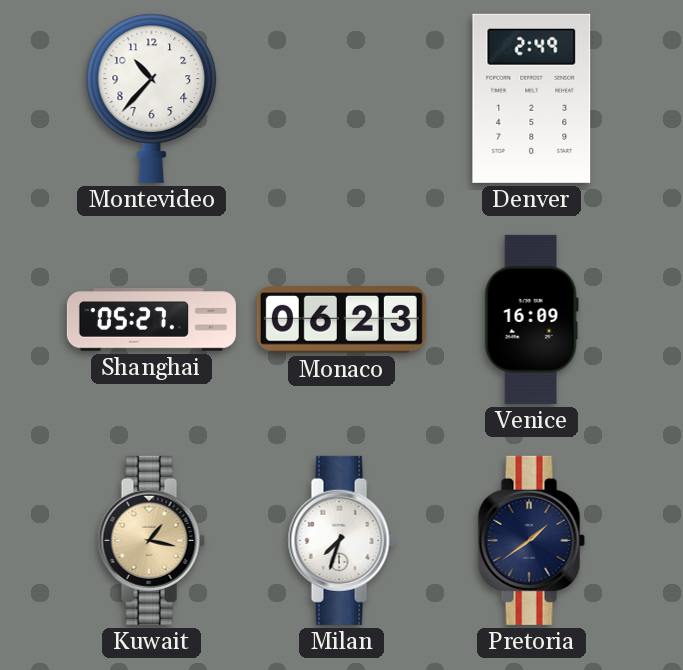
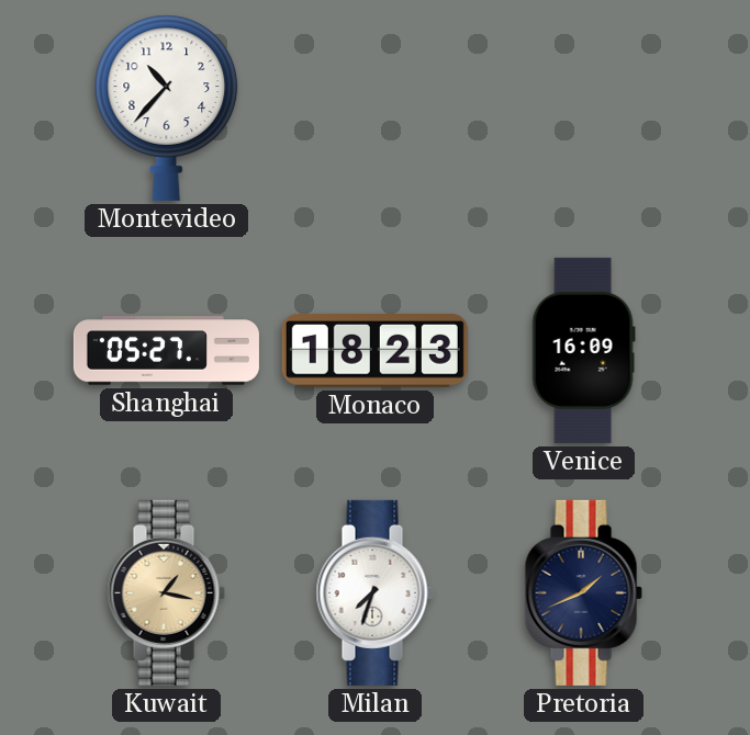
Denver: 2:49 -> none (532, 98)
Monaco: 06:23 -> 18:23 (374, 351)
Pretoria: 1:39 -> 1:41 (583, 592)
